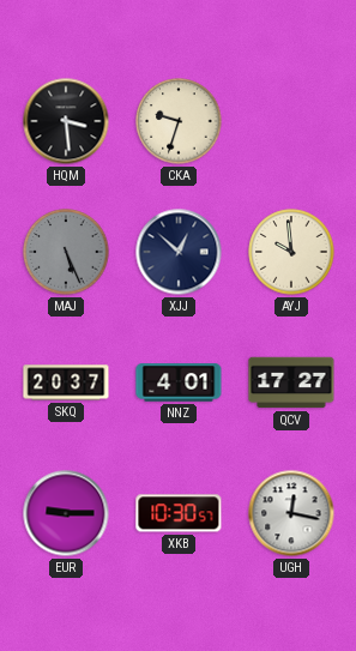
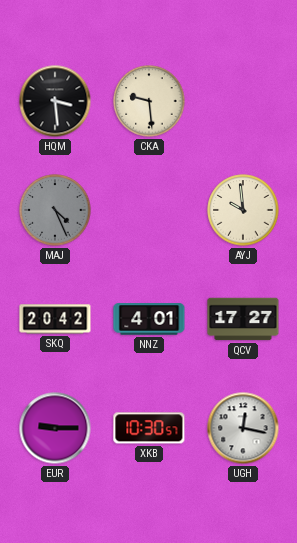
CKA: 9:33 -> 9:29 (149, 101)
MAJ: 5:26 -> 4:26 (55, 210)
XJJ: 12:52 -> none (179, 252)
SKQ: 20:37 -> 20:42 (55, 319)
